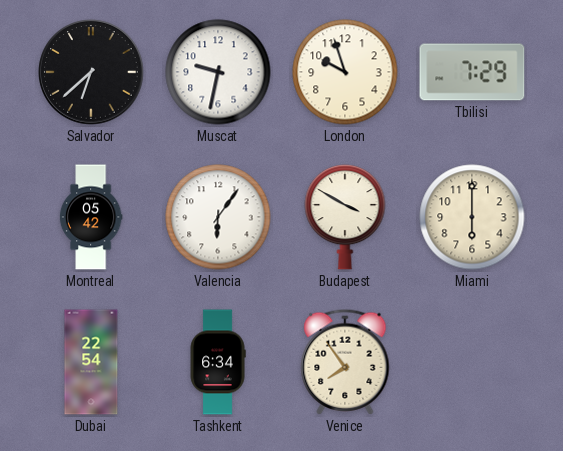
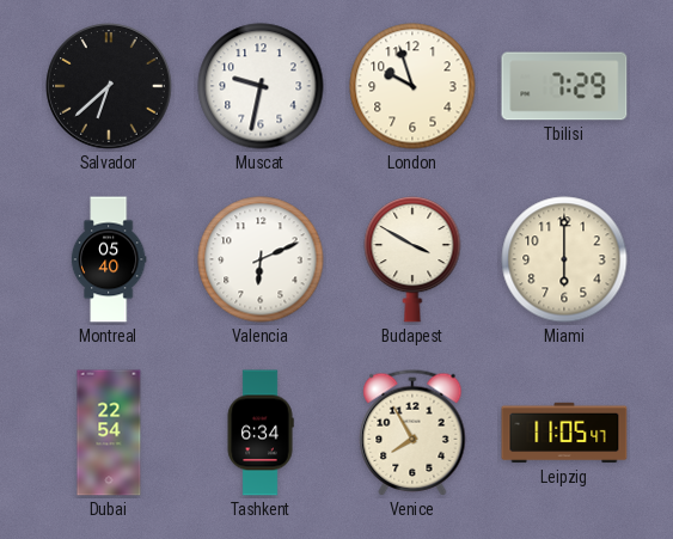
Montreal: 05:42 -> 05:40 (109, 259)
Valencia: 6:06 -> 6:11 (261, 259)
Venice: 7:54 -> 7:55 (412, 433)
Leipzig: none -> 11:05 (564, 433)
